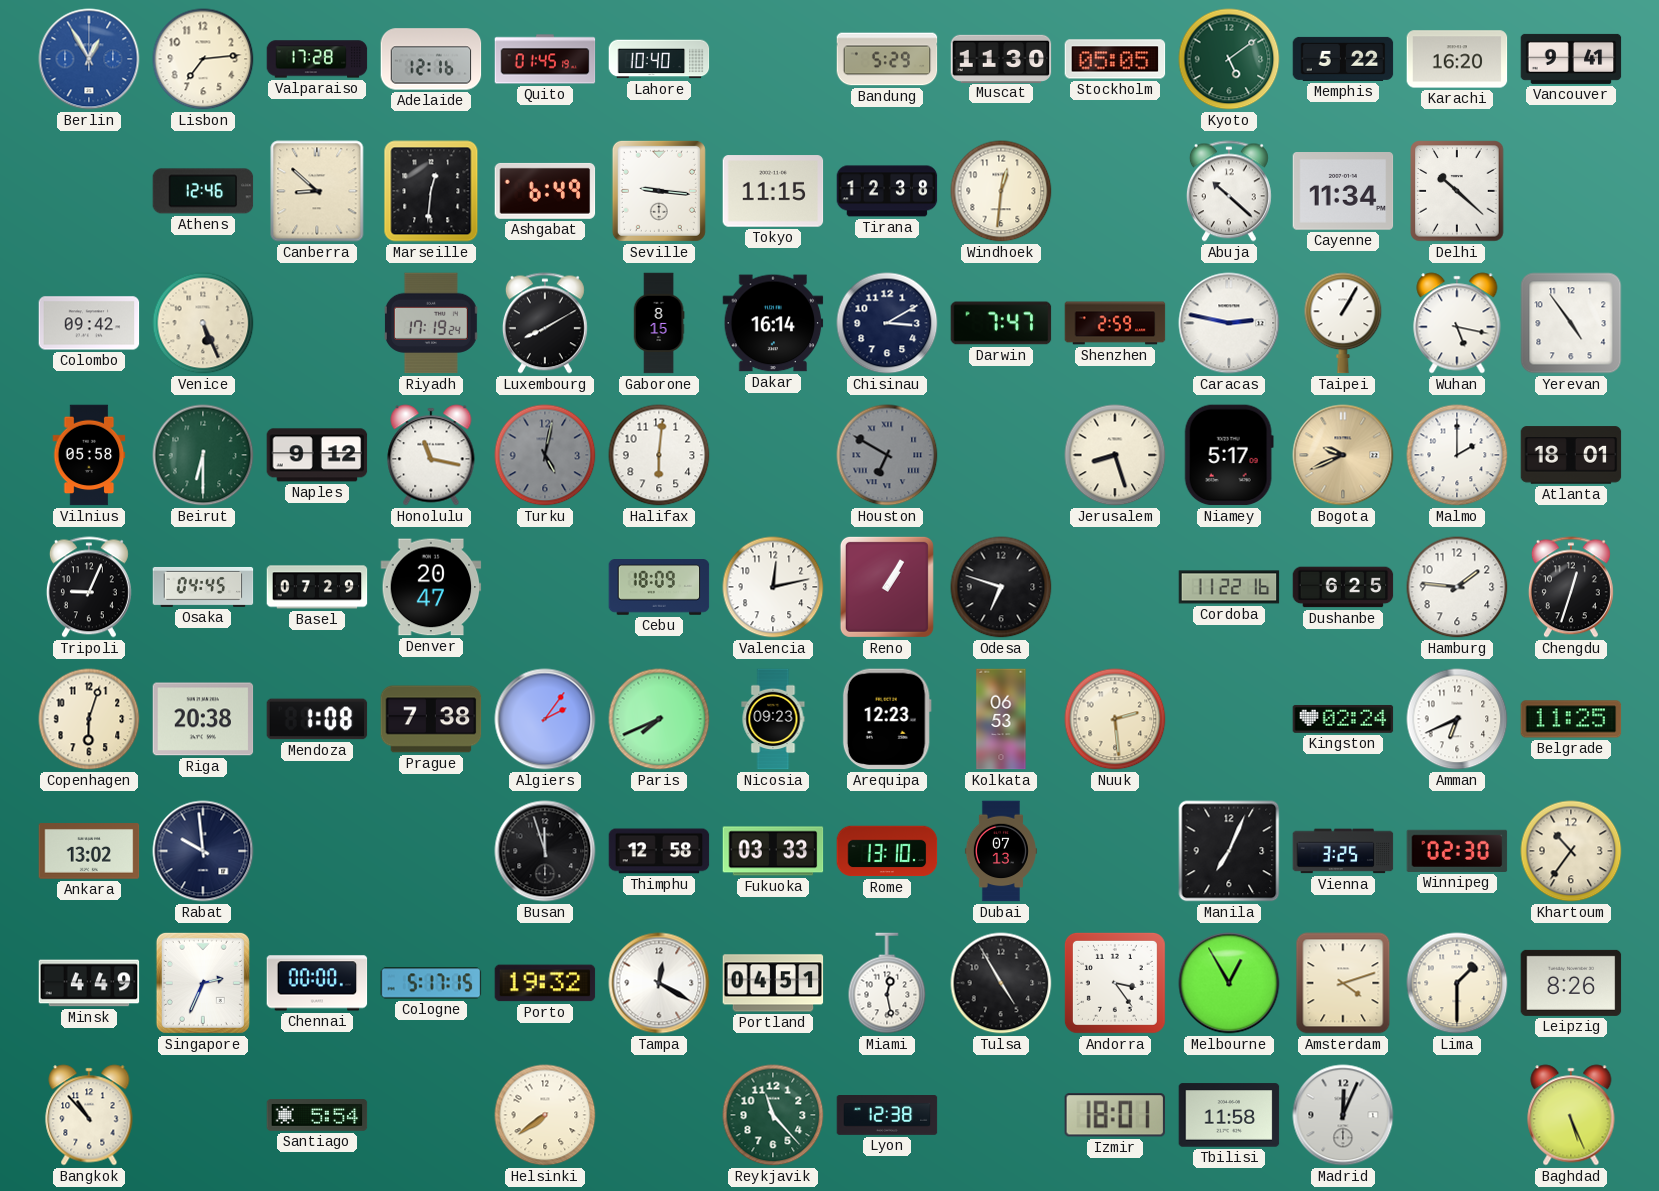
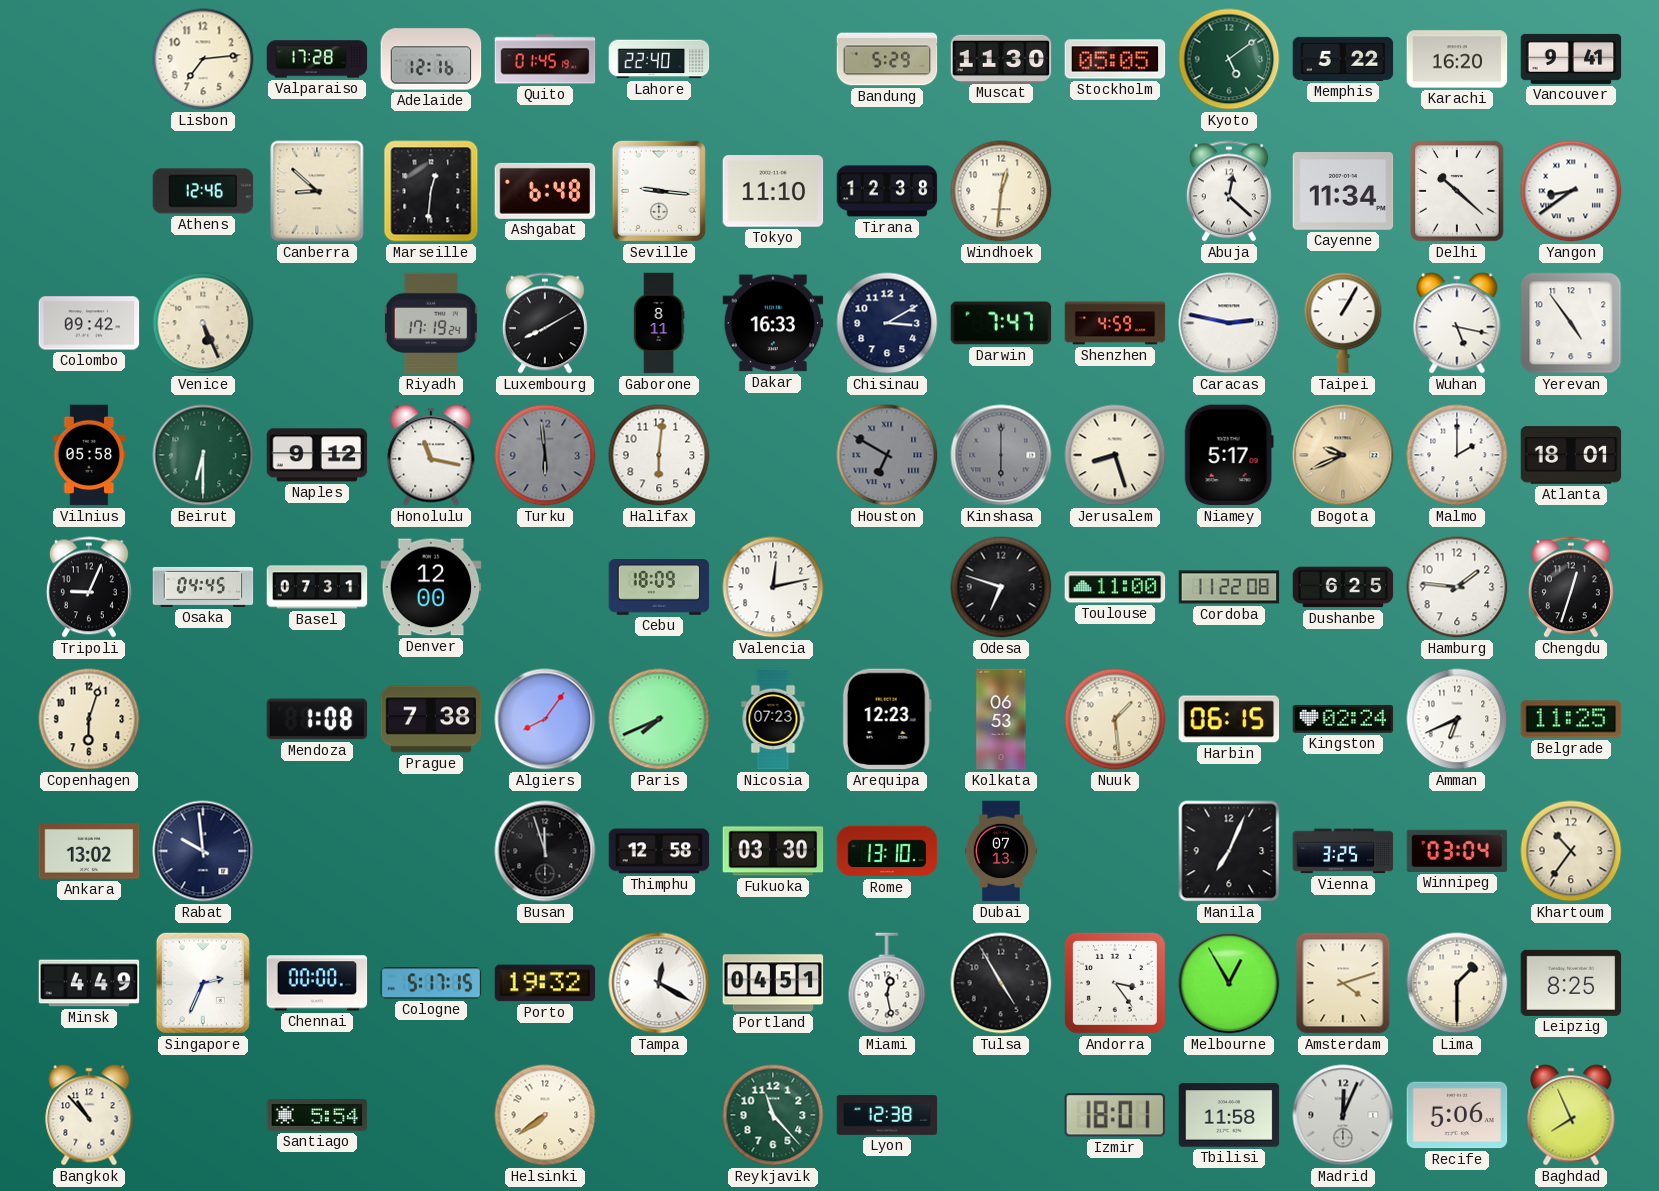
Berlin: 12:55 -> none (89, 59)
Lahore: 10:40 -> 22:40 (659, 59)
Ashgabat: 6:49 -> 6:48 (545, 191)
Tokyo: 11:15 -> 11:10 (773, 191)
Abuja: 10:22 -> 12:22 (1229, 191)
Yangon: none -> 8:39 (1571, 191)
Gaborone: 8:15 -> 8:11 (659, 323)
Dakar: 16:14 -> 16:33 (773, 323)
Shenzhen: 2:59 -> 4:59 (1115, 323)
Turku: 5:02 -> 5:59 (545, 455)
Kinshasa: none -> 6:00 (1001, 455)
Basel: 07:29 -> 07:31 (317, 587)
Denver: 20:47 -> 12:00 (431, 587)
Reno: 1:05 -> none (887, 587)
Toulouse: none -> 11:00 (1115, 587)
Cordoba: 11:22:16 -> 11:22:08 (1229, 587)
Riga: 20:38 -> none (203, 719)
Algiers: 2:06 -> 8:06 (545, 719)
Nicosia: 09:23 -> 07:23 (773, 719)
Nuuk: 2:29 -> 1:29 (1115, 719)
Harbin: none -> 06:15 (1229, 719)
Fukuoka: 03:33 -> 03:30 (773, 851)
Winnipeg: 02:30 -> 03:04 (1457, 851)
Leipzig: 8:26 -> 8:25 (1571, 983)
Recife: none -> 5:06 (1457, 1115)
Baghdad: 5:26 -> 7:56 (1571, 1115)
